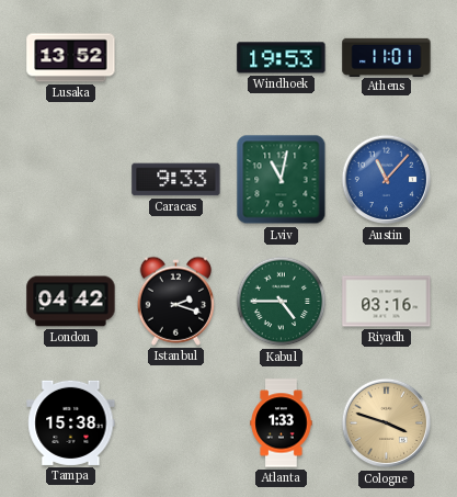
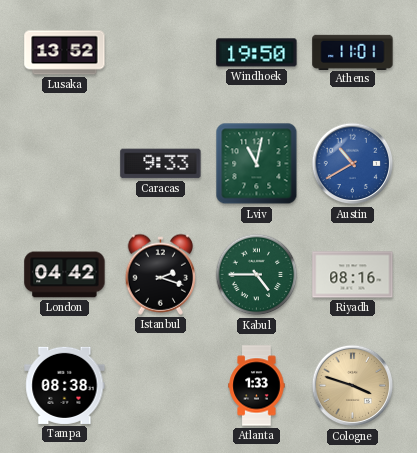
Windhoek: 19:53 -> 19:50 (257, 53)
Austin: 11:07 -> 10:40 (353, 164)
Riyadh: 03:16 -> 08:16 (353, 275)
Tampa: 15:38 -> 08:38 (65, 385)
